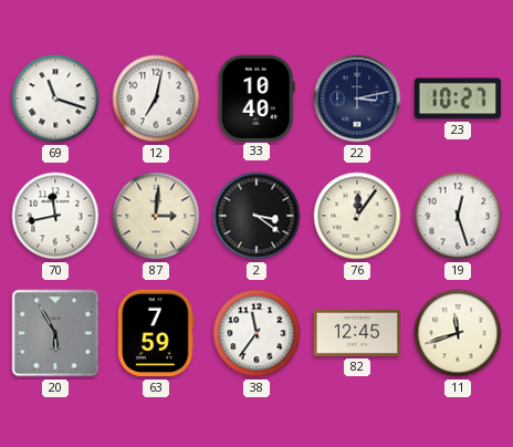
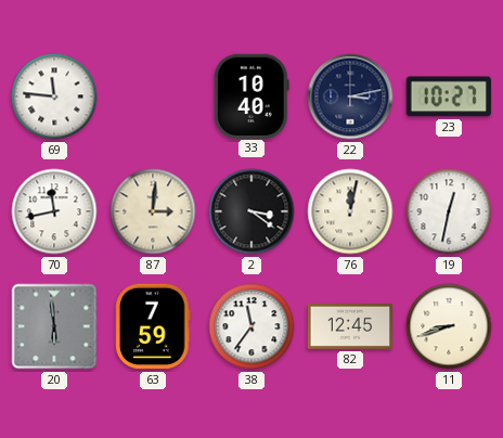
69: 11:18 -> 11:46 (54, 96)
12: 7:02 -> none (156, 98)
76: 12:06 -> 12:02 (350, 211)
19: 12:27 -> 12:32 (449, 211)
20: 5:55 -> 5:59 (54, 326)
11: 11:42 -> 8:42 (449, 326)
